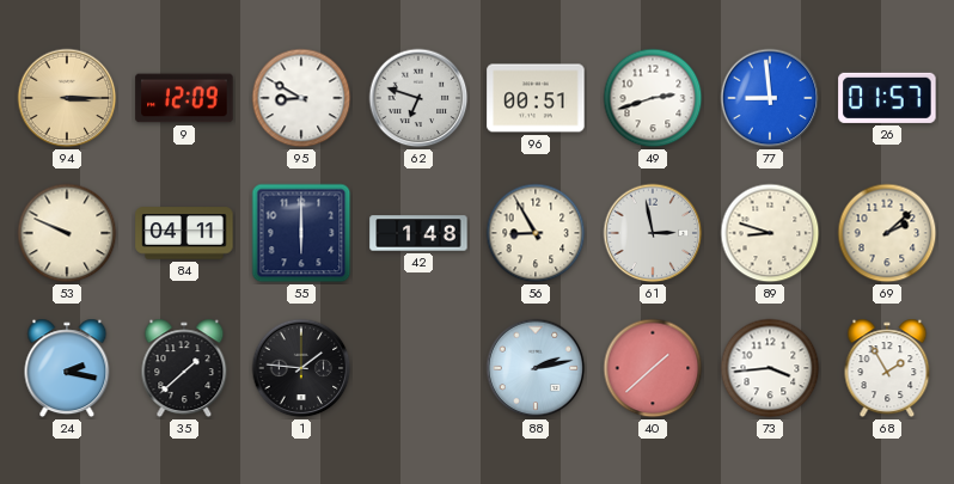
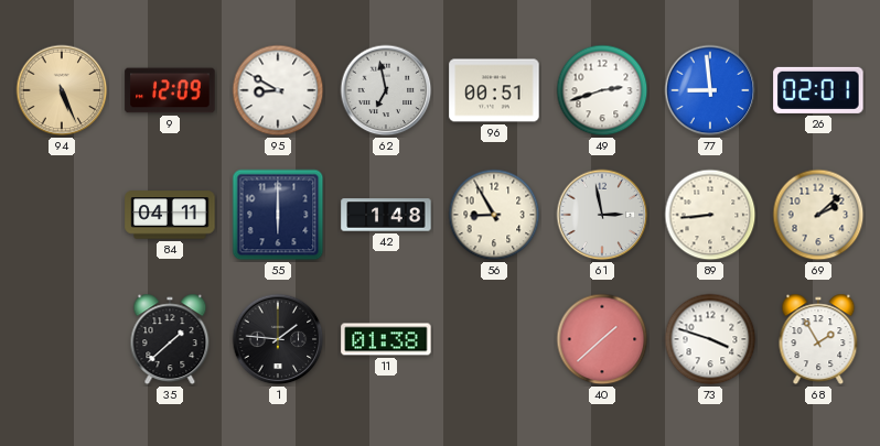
94: 3:15 -> 5:26 (62, 90)
62: 6:48 -> 6:58 (386, 90)
26: 01:57 -> 02:01 (818, 90)
53: 9:49 -> none (67, 233)
89: 8:48 -> 8:44 (710, 215)
24: 2:17 -> none (67, 368)
11: none -> 01:38 (386, 339)
88: 2:13 -> none (536, 368)
73: 3:44 -> 3:48 (710, 339)
